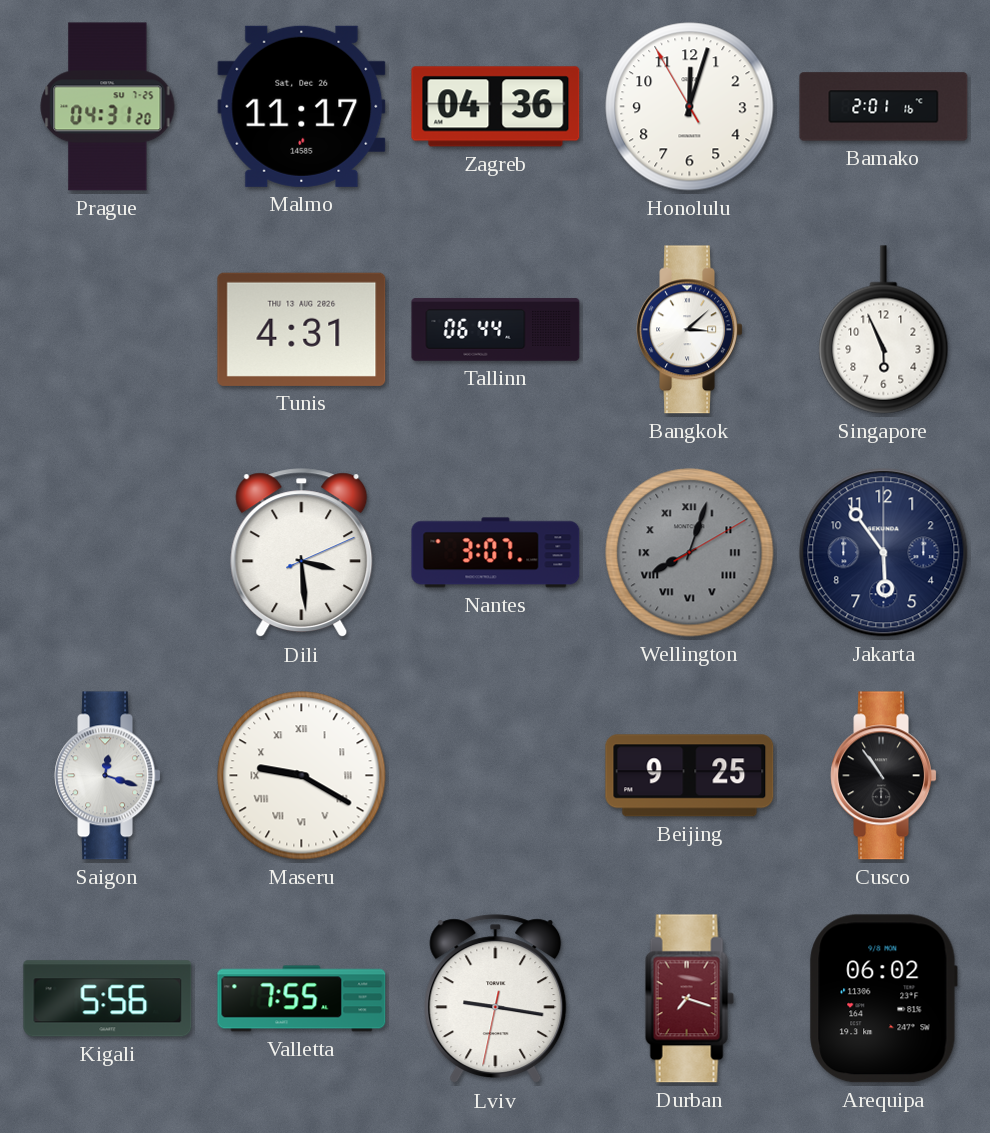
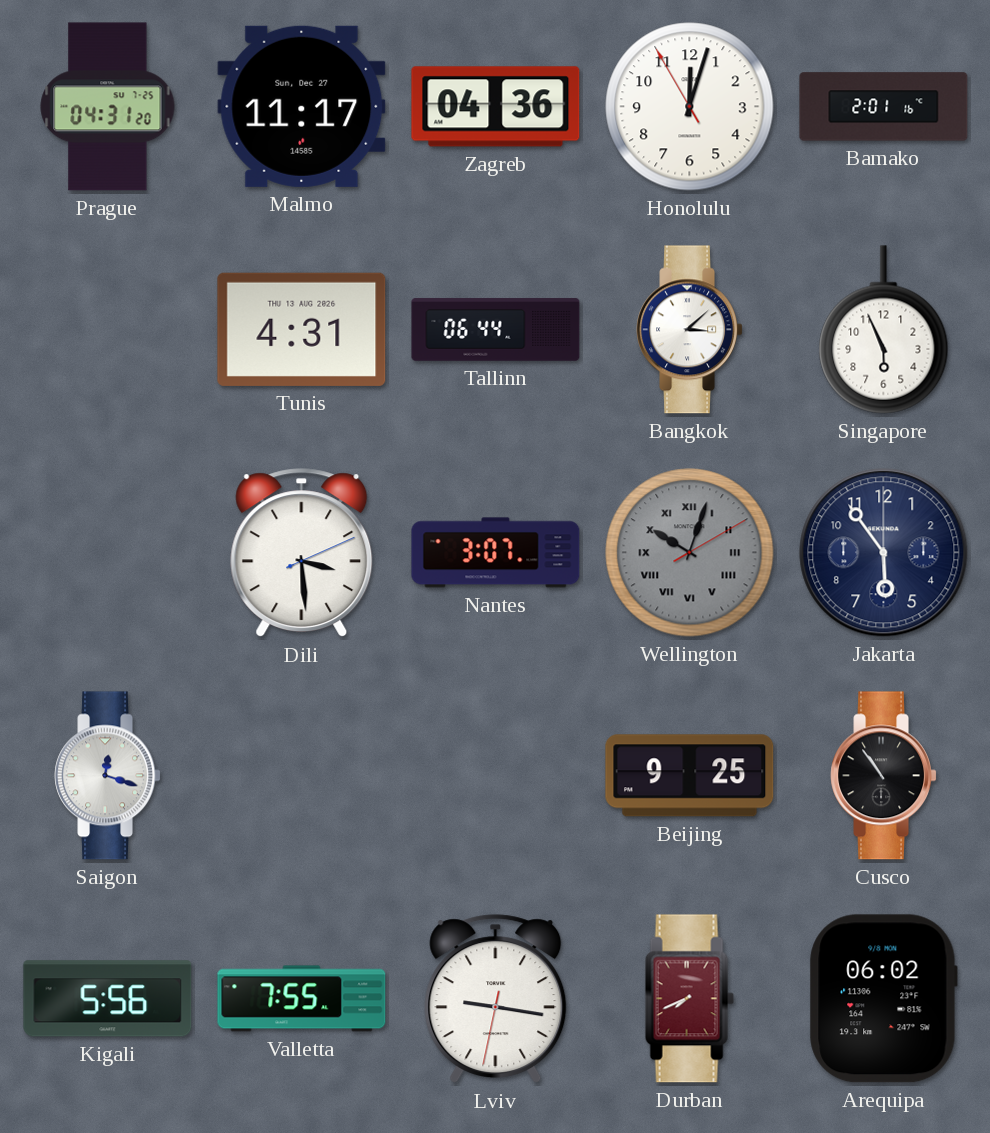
Malmo date: Sat, Dec 26 -> Sun, Dec 27 (302, 106)
Wellington: 8:03 -> 10:03 (690, 553)
Maseru: 9:20 -> none (302, 776)
Durban: 7:18 -> 7:41 (689, 999)
